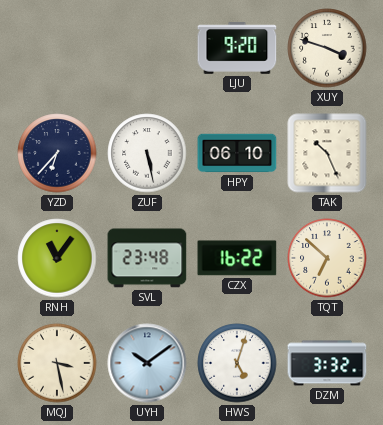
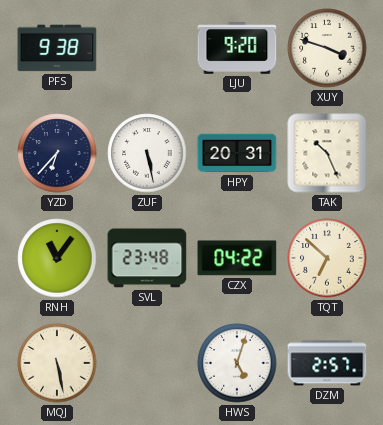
PFS: none -> 9:38 (57, 48)
HPY: 06:10 -> 20:31 (237, 153)
CZX: 16:22 -> 04:22 (237, 258)
MQJ: 3:28 -> 5:28 (57, 363)
UYH: 10:09 -> none (147, 363)
DZM: 3:32 -> 2:57 (327, 363)
